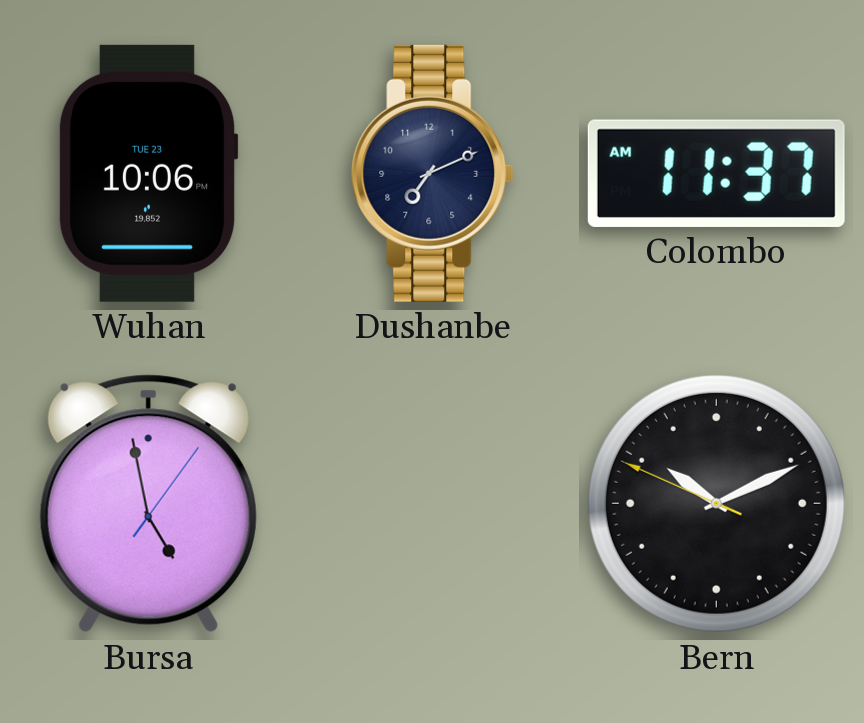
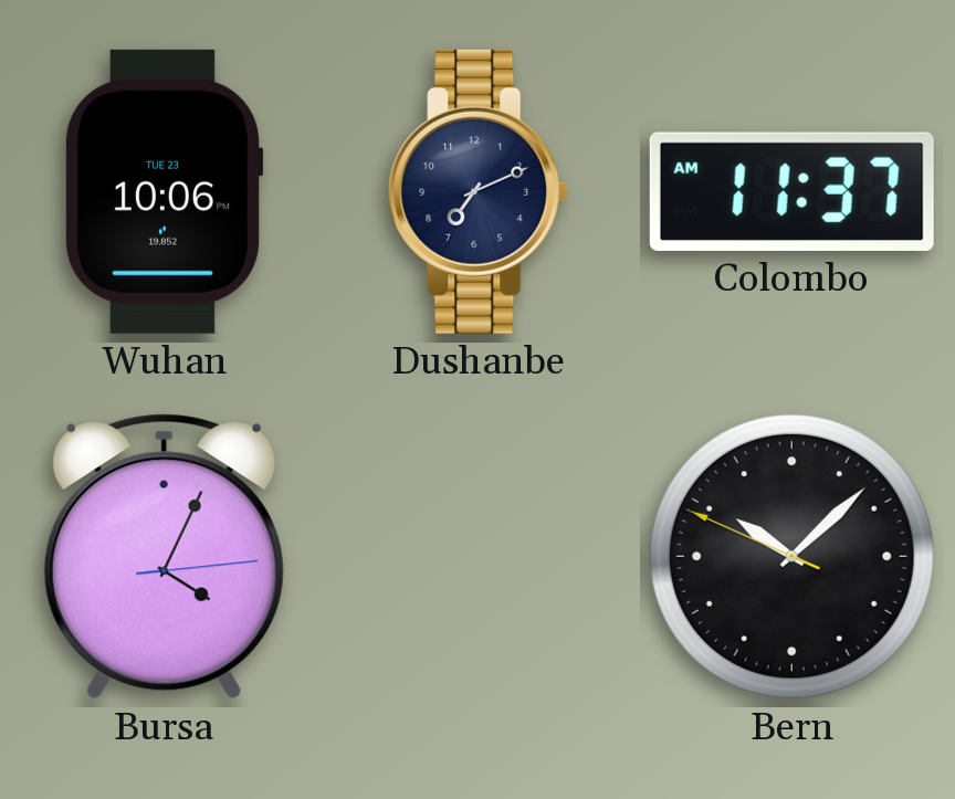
Bursa: 4:58 -> 4:04 (164, 557)
Bern: 10:10 -> 10:07 (791, 556)
